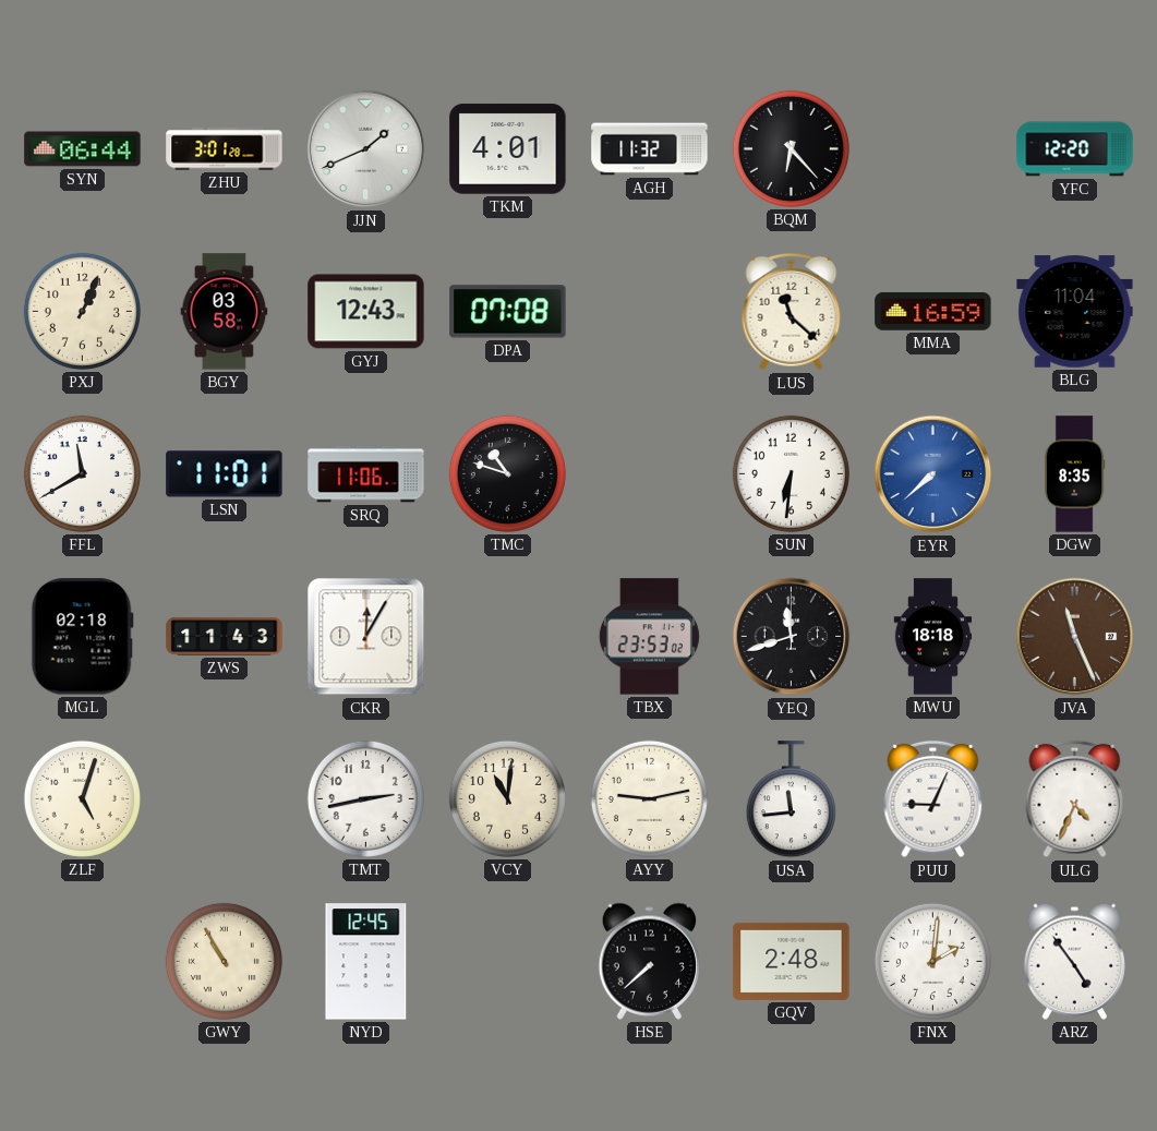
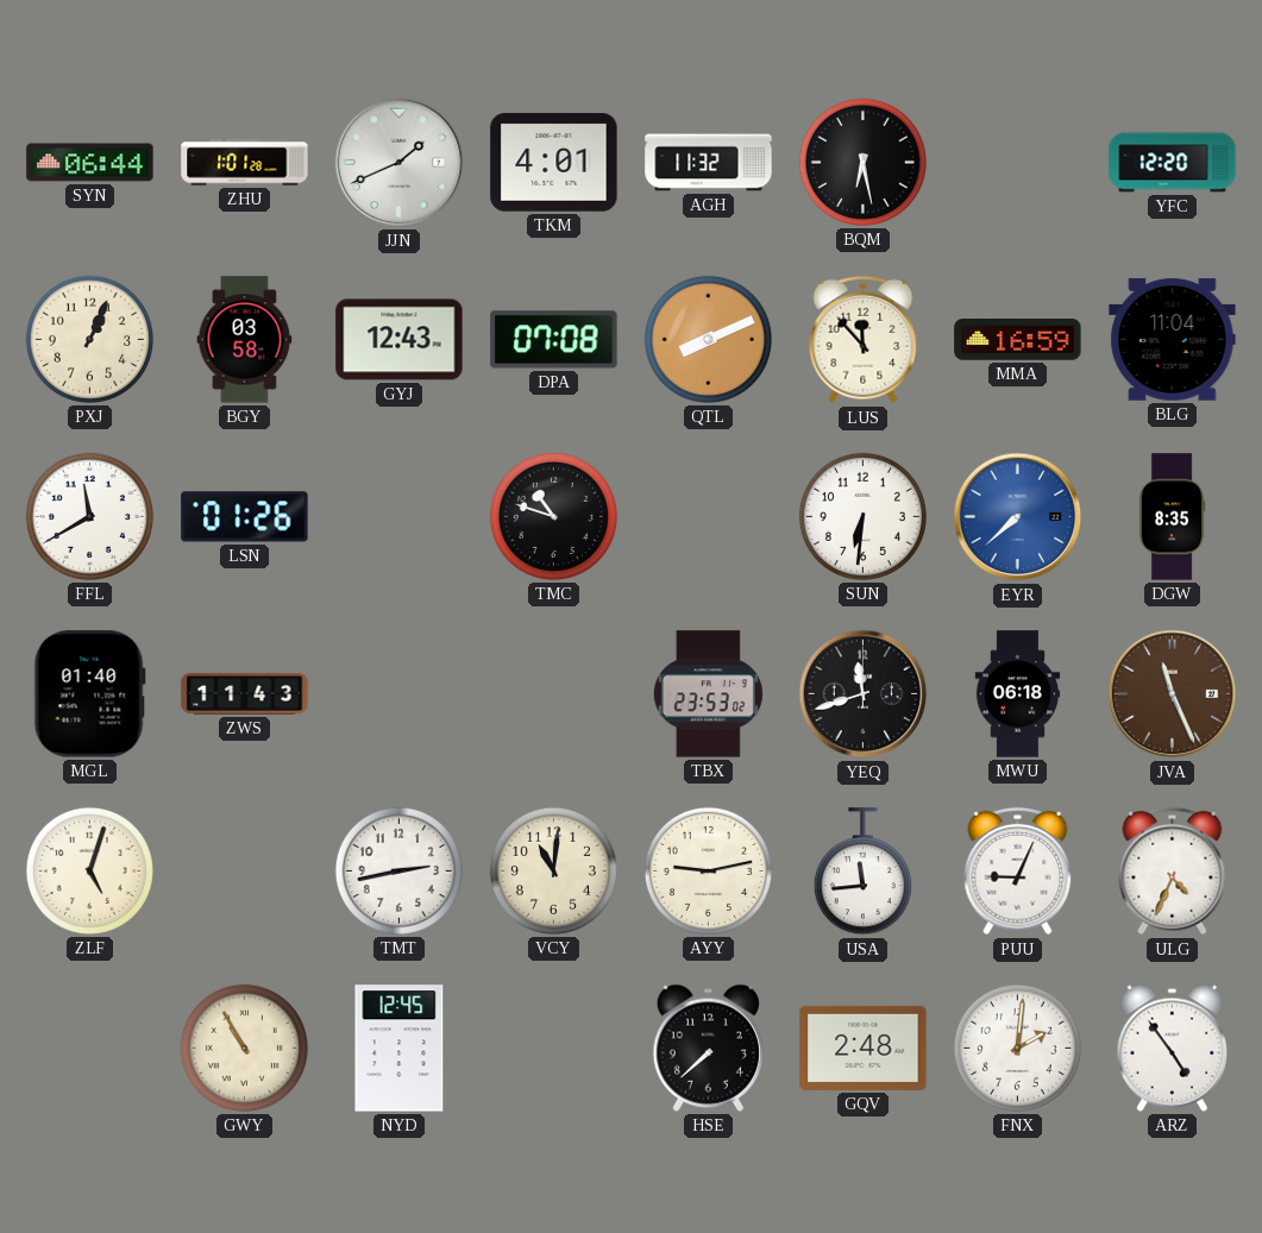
ZHU: 3:01 -> 1:01 (245, 163)
BQM: 6:23 -> 6:28 (862, 162)
QTL: none -> 8:11 (708, 339)
LUS: 11:22 -> 11:53 (864, 340)
LSN: 11:01 -> 01:26 (245, 517)
SRQ: 11:06 -> none (366, 474)
MGL: 02:18 -> 01:40 (89, 694)
CKR: 12:05 -> none (366, 637)
MWU: 18:18 -> 06:18 (1018, 694)
